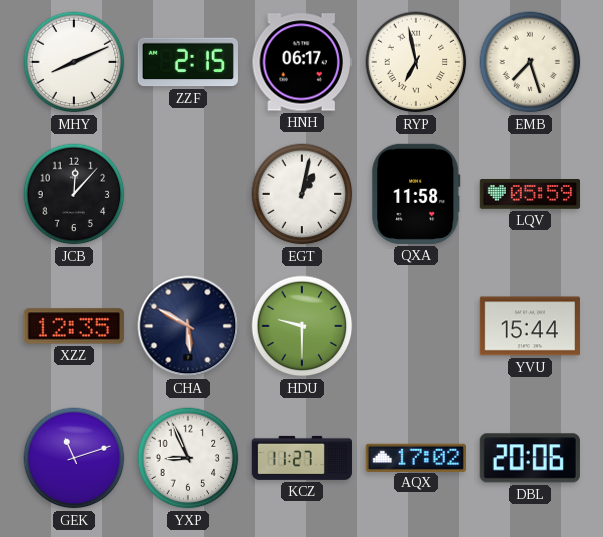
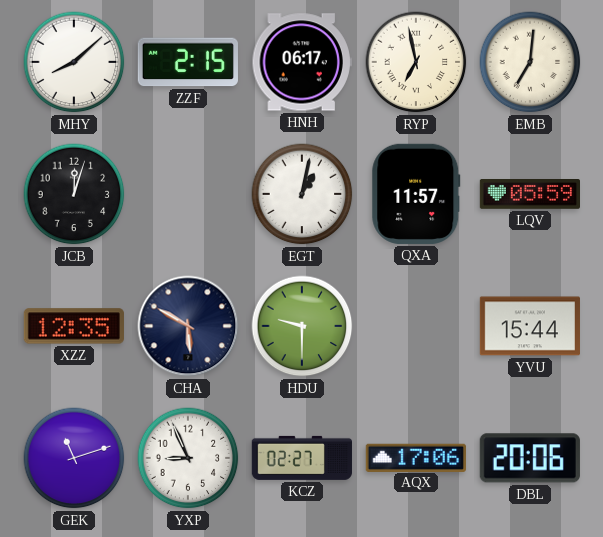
MHY: 8:11 -> 8:08 (74, 62)
EMB: 7:27 -> 7:01 (530, 62)
JCB: 12:07 -> 12:03 (74, 194)
QXA: 11:58 -> 11:57 (416, 194)
KCZ: 11:27 -> 02:27 (302, 458)
AQX: 17:02 -> 17:06 (416, 457)
